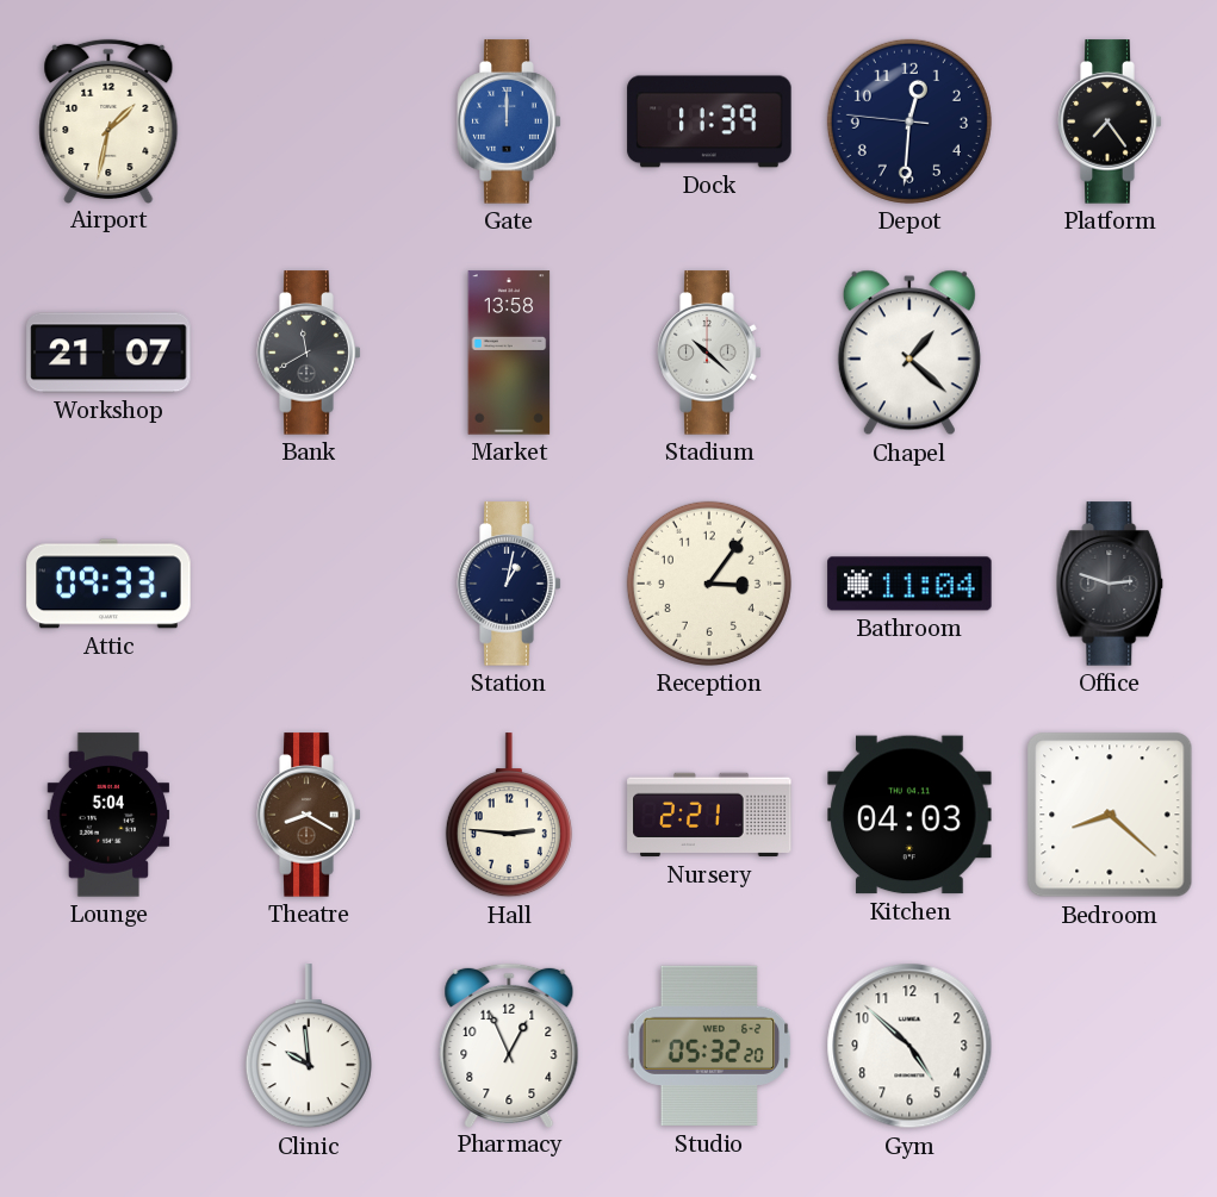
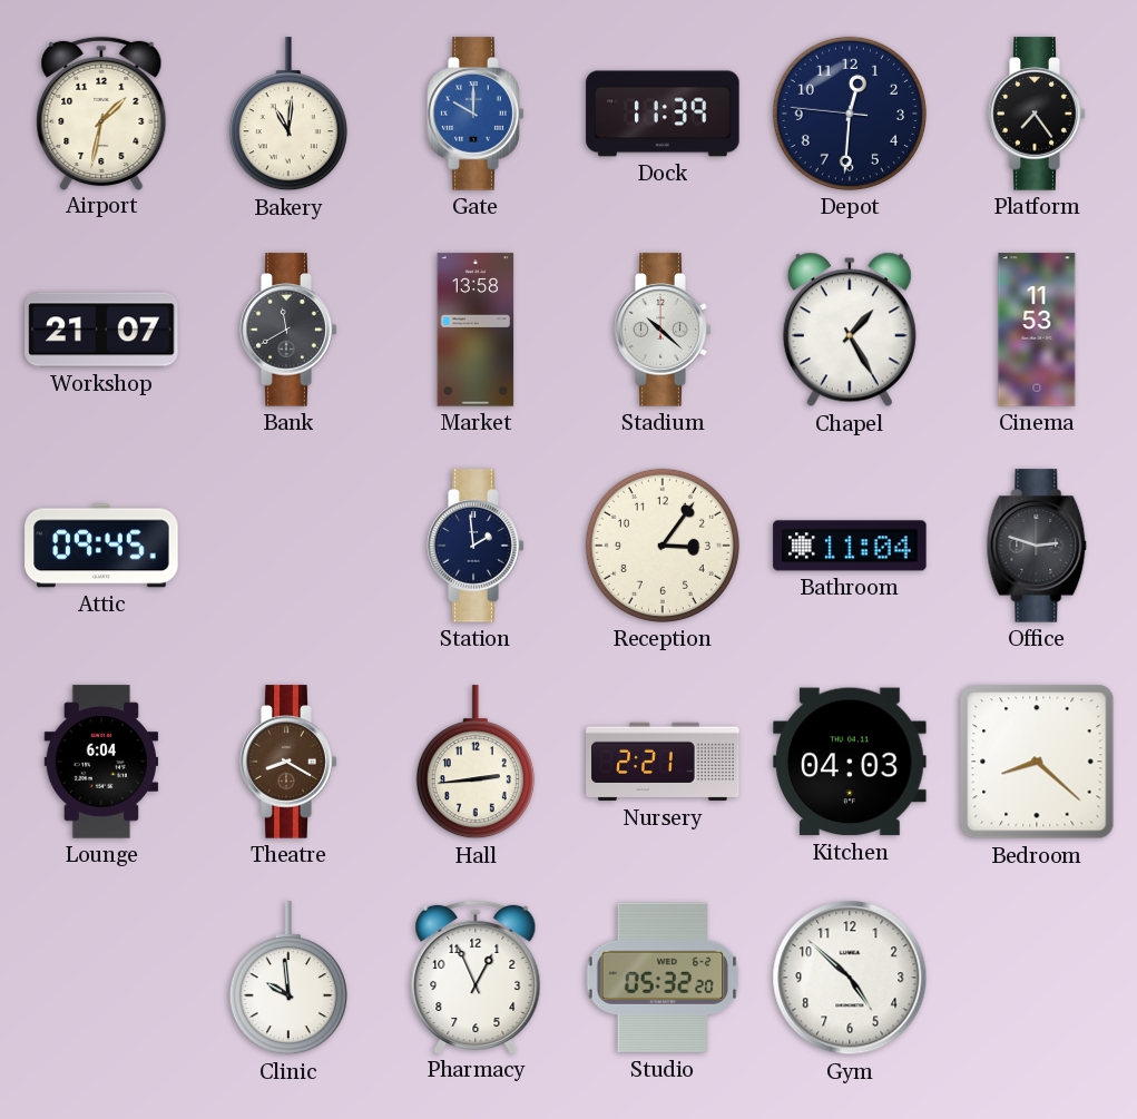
Bakery: none -> 11:01 (288, 115)
Gate: 12:00 -> 10:00 (476, 114)
Chapel: 1:22 -> 1:25 (850, 330)
Cinema: none -> 11:53 (1037, 330)
Attic: 09:33 -> 09:45 (101, 546)
Station: 1:02 -> 1:59 (476, 546)
Lounge: 5:04 -> 6:04 (101, 762)
Hall: 2:46 -> 2:44 (476, 763)
